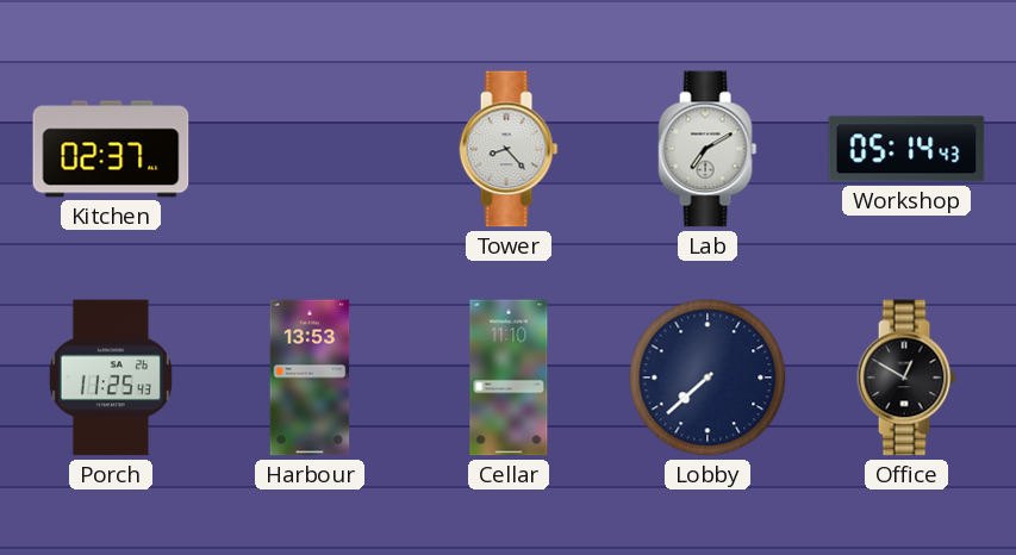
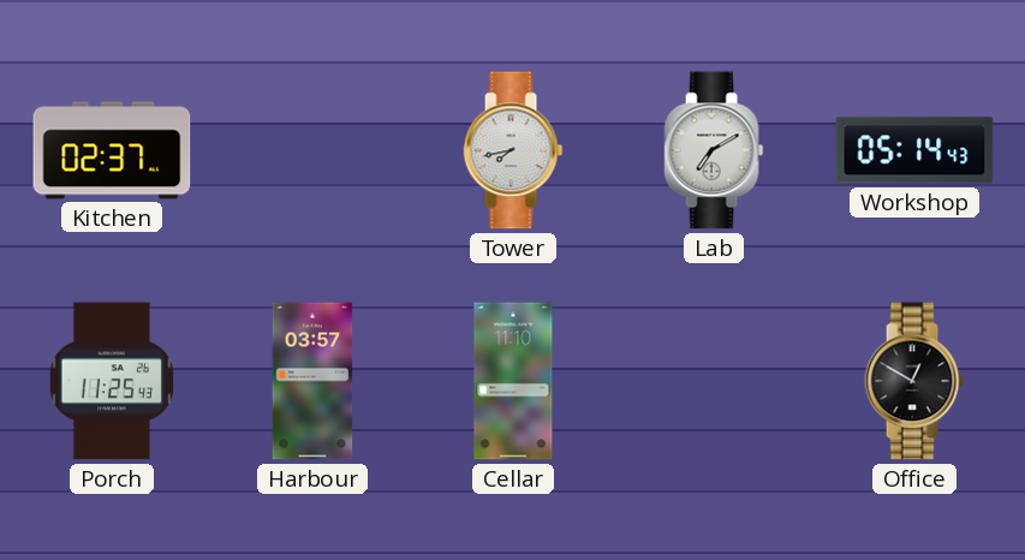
Tower: 8:23 -> 7:43 (513, 150)
Harbour: 13:53 -> 03:57 (312, 381)
Lobby: 7:38 -> none (708, 378)
